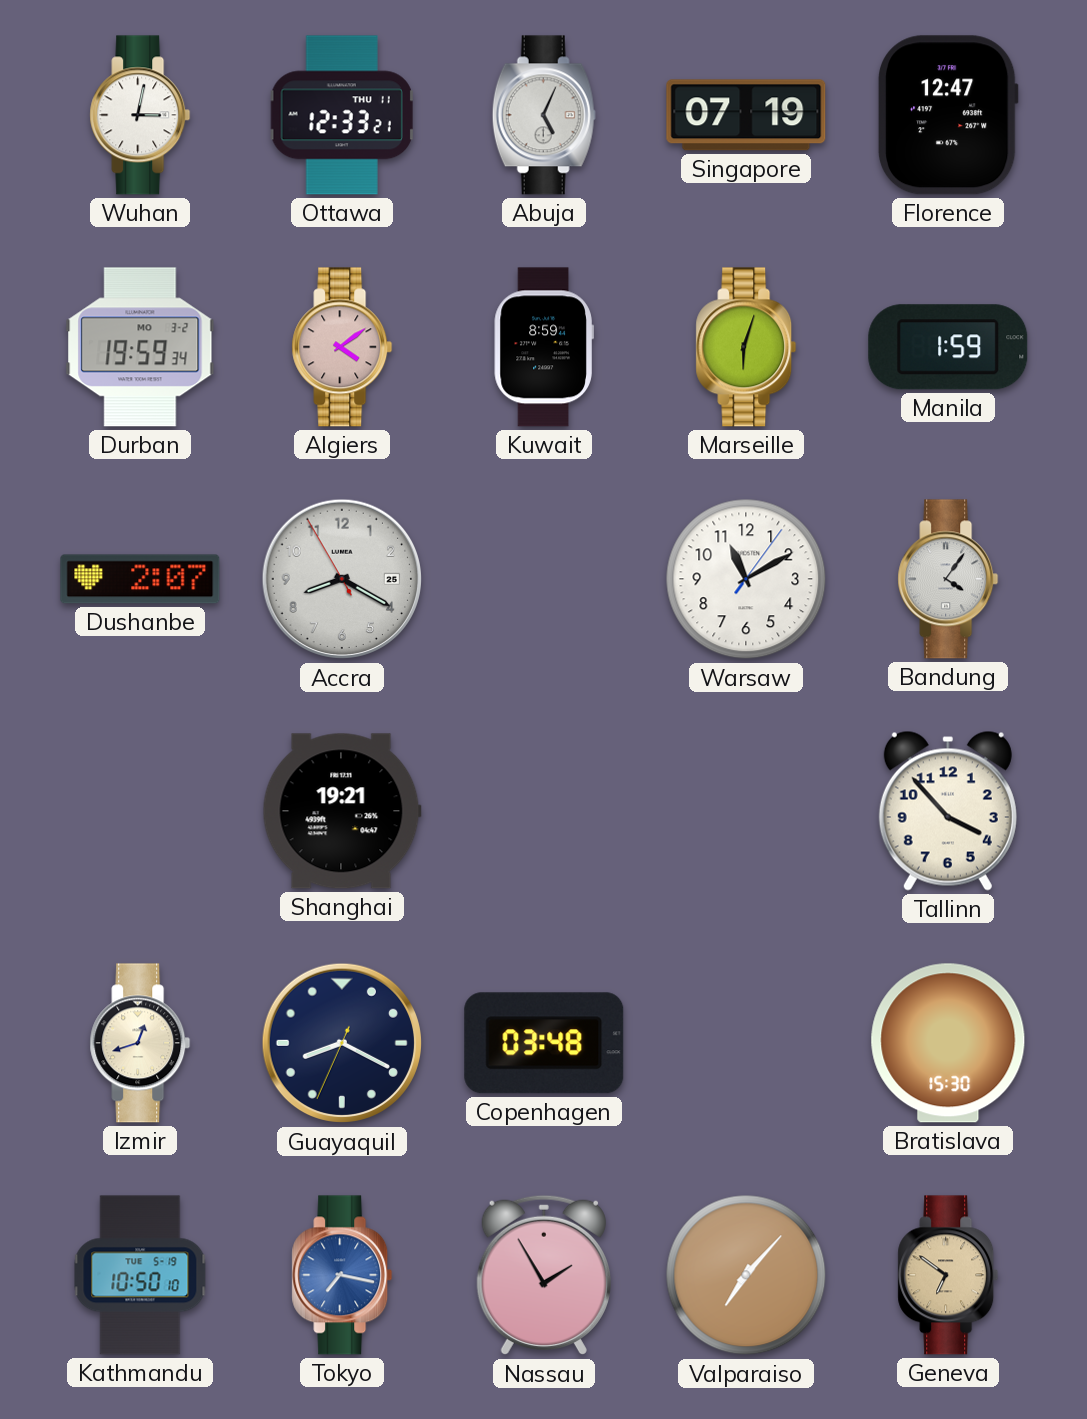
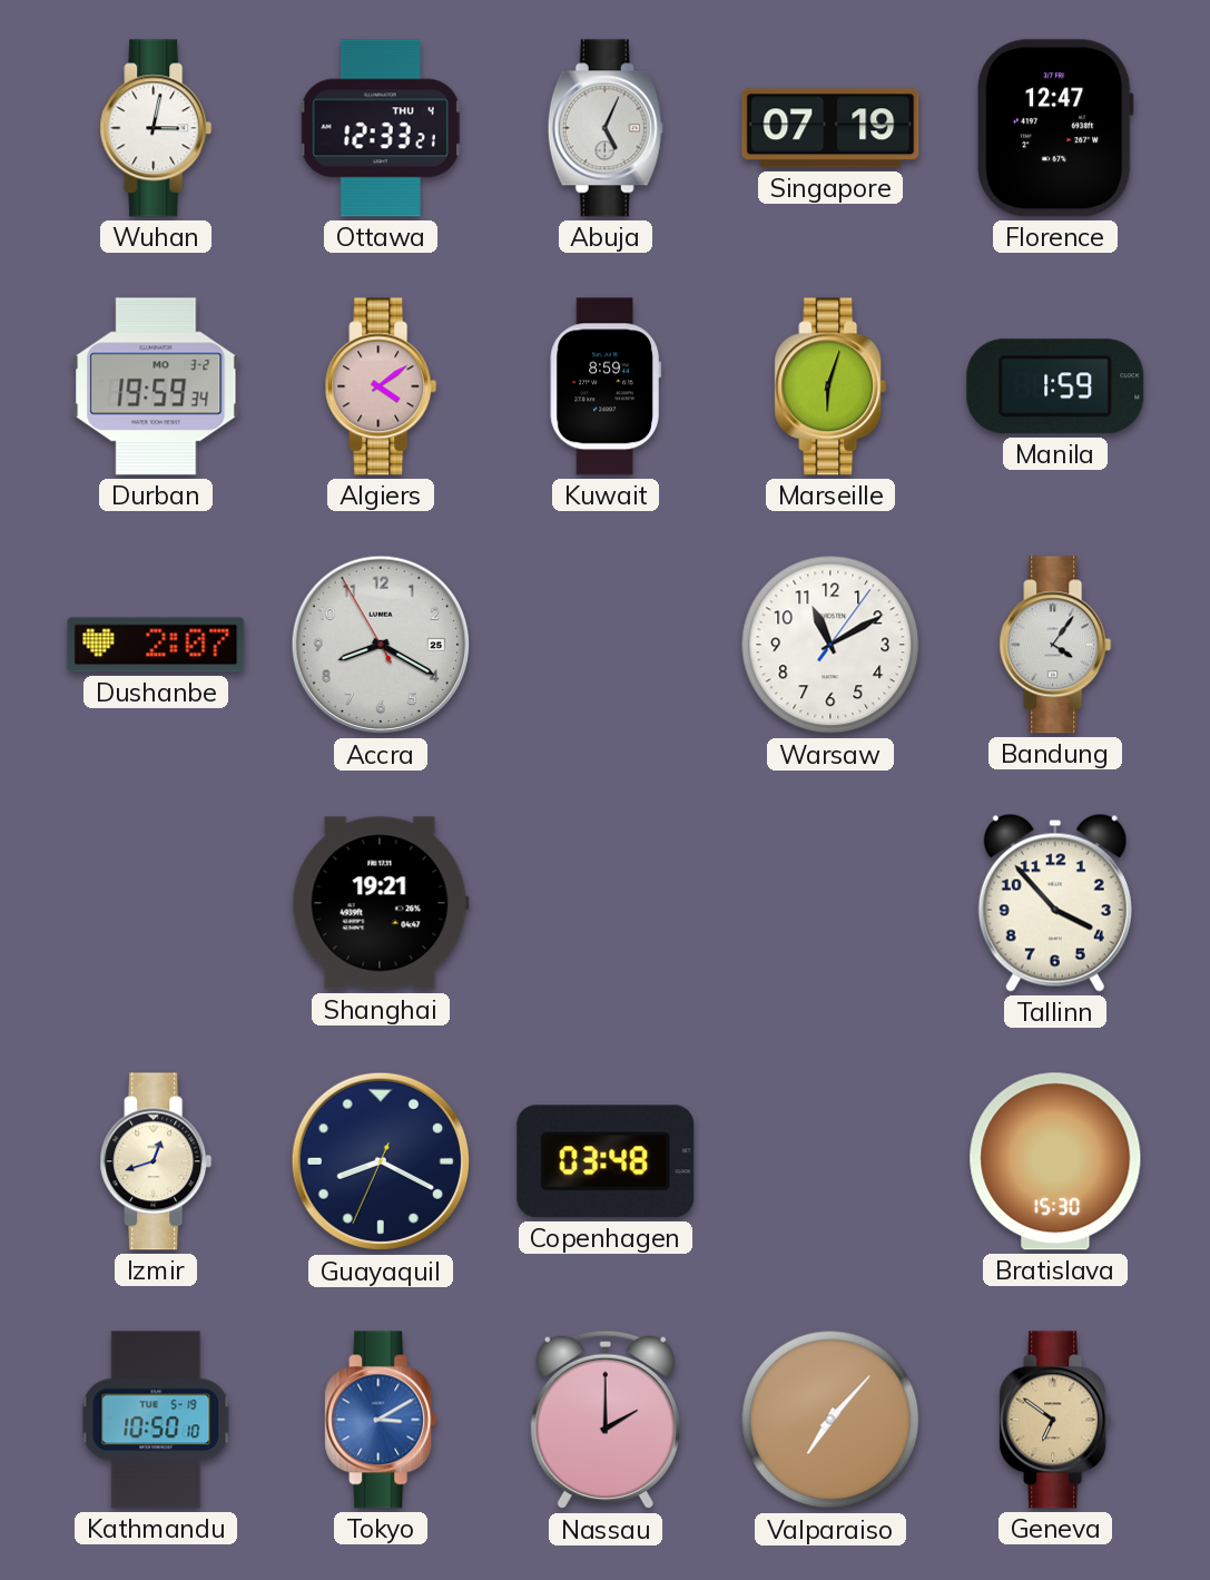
Ottawa date: THU 11 -> THU 4 (381, 128)
Tokyo: 7:17 -> 3:10 (381, 1420)
Nassau: 1:55 -> 2:00 (606, 1420)
